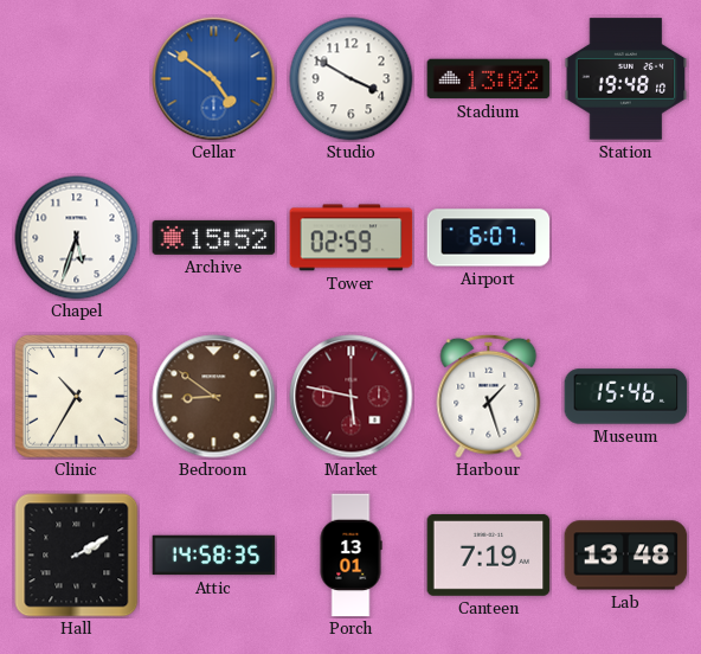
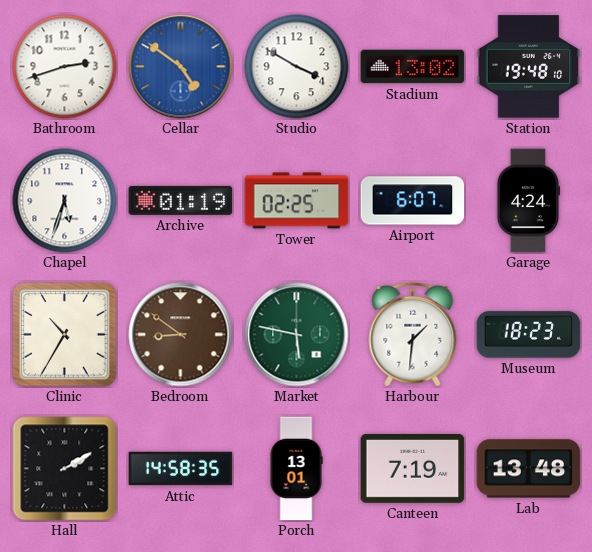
Bathroom: none -> 2:42 (65, 67)
Archive: 15:52 -> 01:19 (181, 200)
Tower: 02:59 -> 02:25 (297, 201)
Garage: none -> 4:24 (528, 201)
Market dial: burgundy -> green (297, 335)
Harbour: 1:27 -> 1:31 (413, 334)
Museum: 15:46 -> 18:23 (529, 335)
